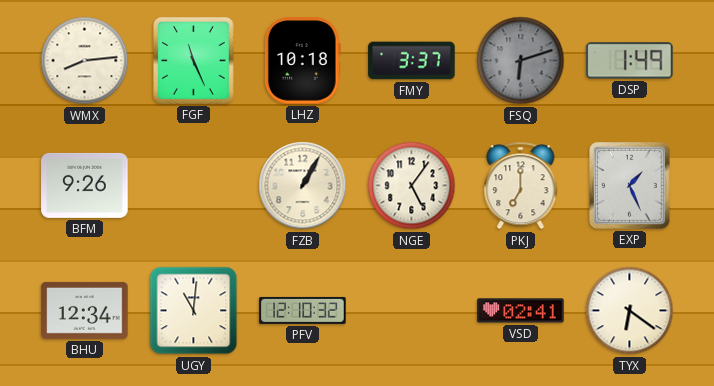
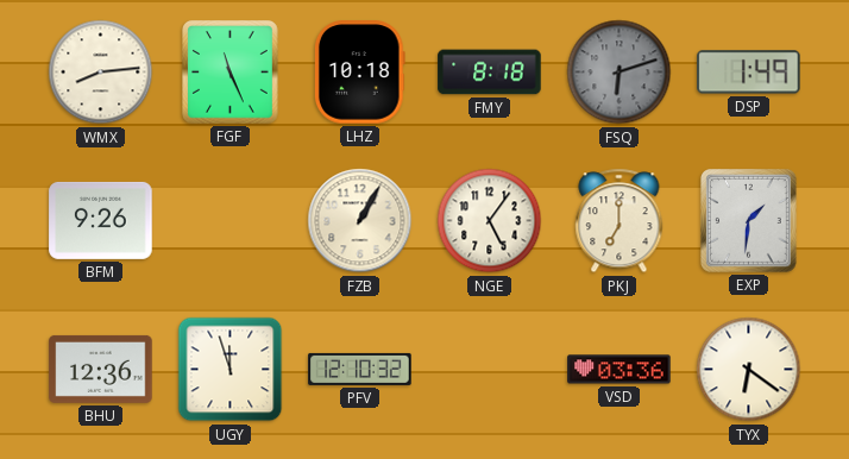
FMY: 3:37 -> 8:18 (490, 73)
EXP: 1:26 -> 1:31 (749, 221)
BHU: 12:34 -> 12:36 (101, 369)
UGY: 11:01 -> 11:57 (231, 370)
VSD: 02:41 -> 03:36 (620, 370)
